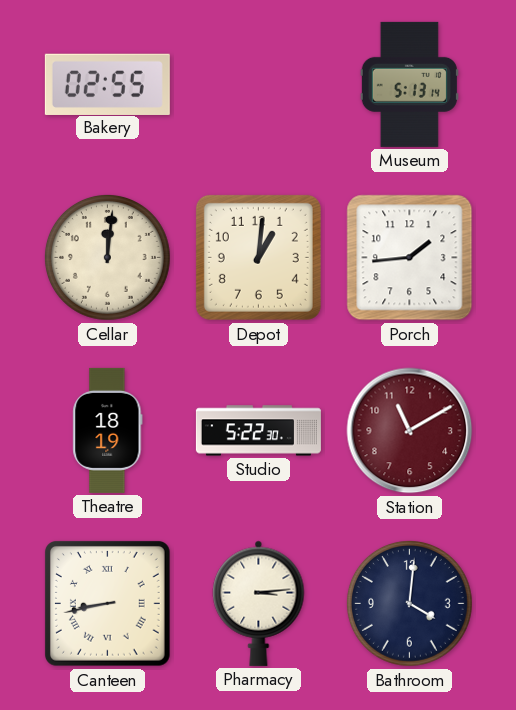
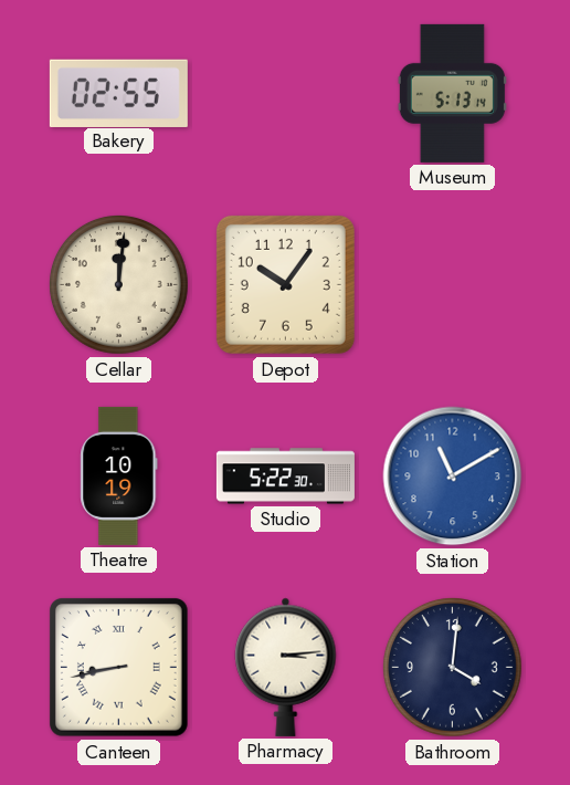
Depot: 1:01 -> 10:06 (285, 284)
Porch: 1:44 -> none (410, 258)
Theatre: 18:19 -> 10:19 (119, 475)
Station dial: burgundy -> blue (453, 477)
